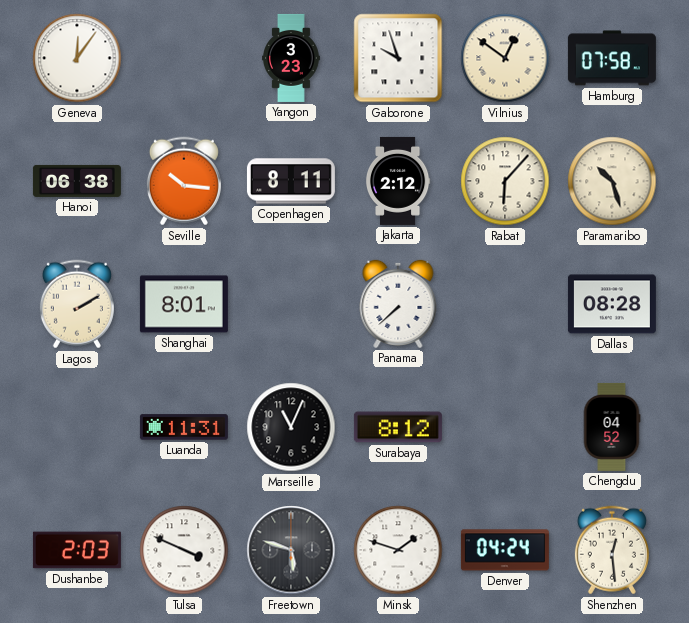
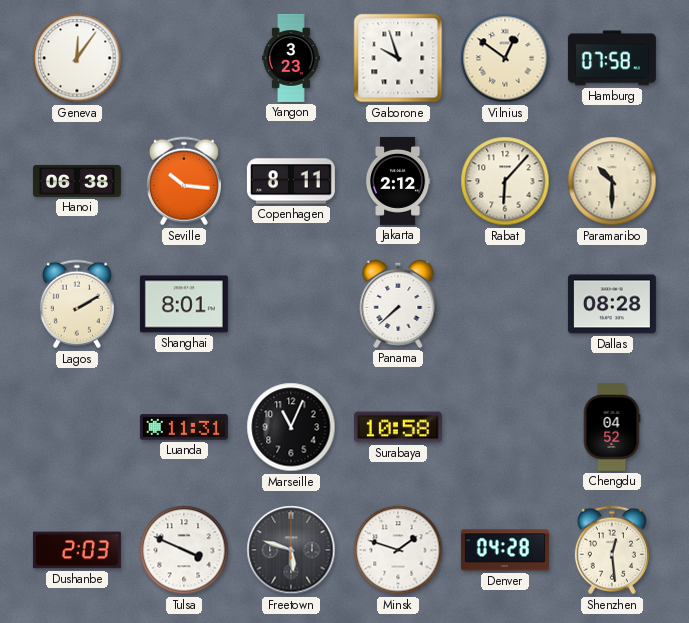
Paramaribo: 10:27 -> 10:30 (612, 181)
Surabaya: 8:12 -> 10:58 (398, 427)
Denver: 04:24 -> 04:28 (505, 550)
